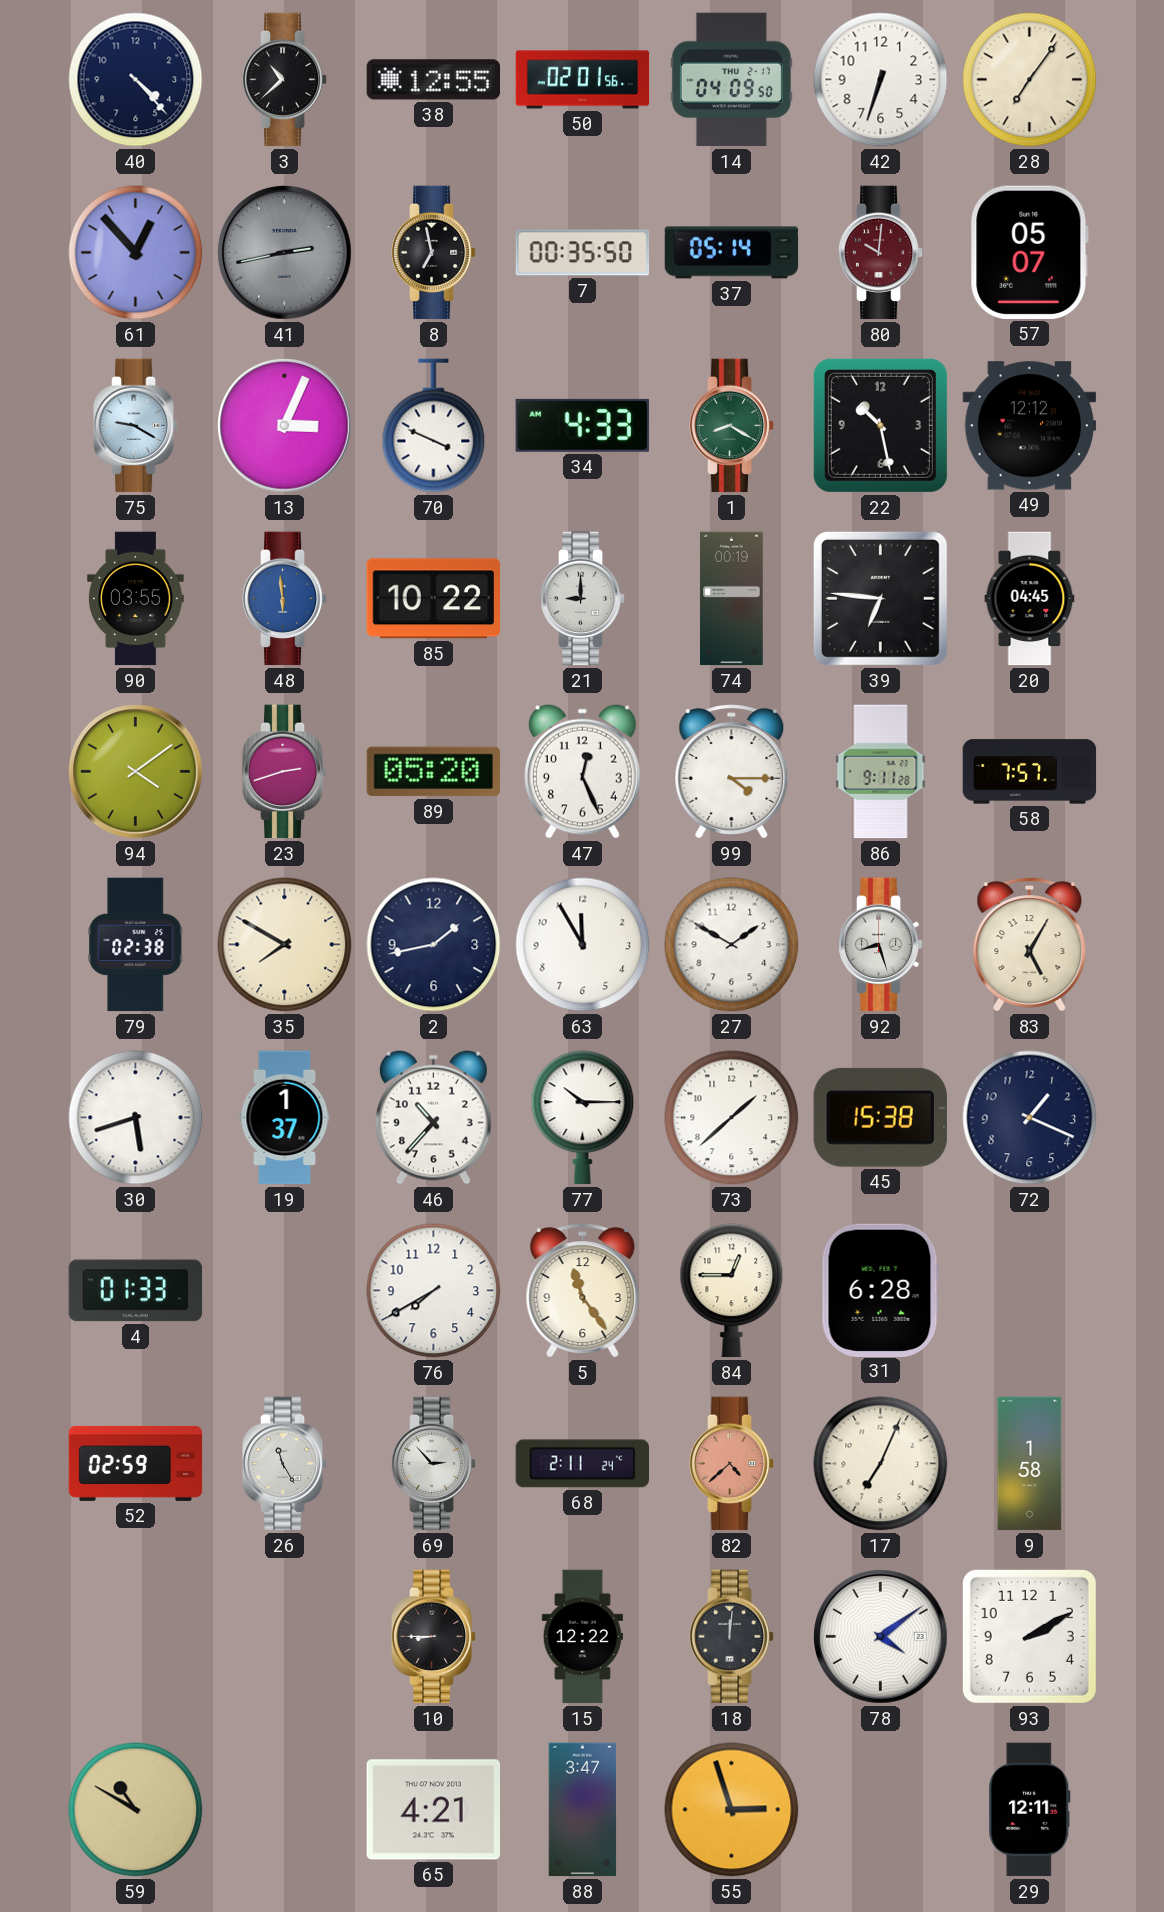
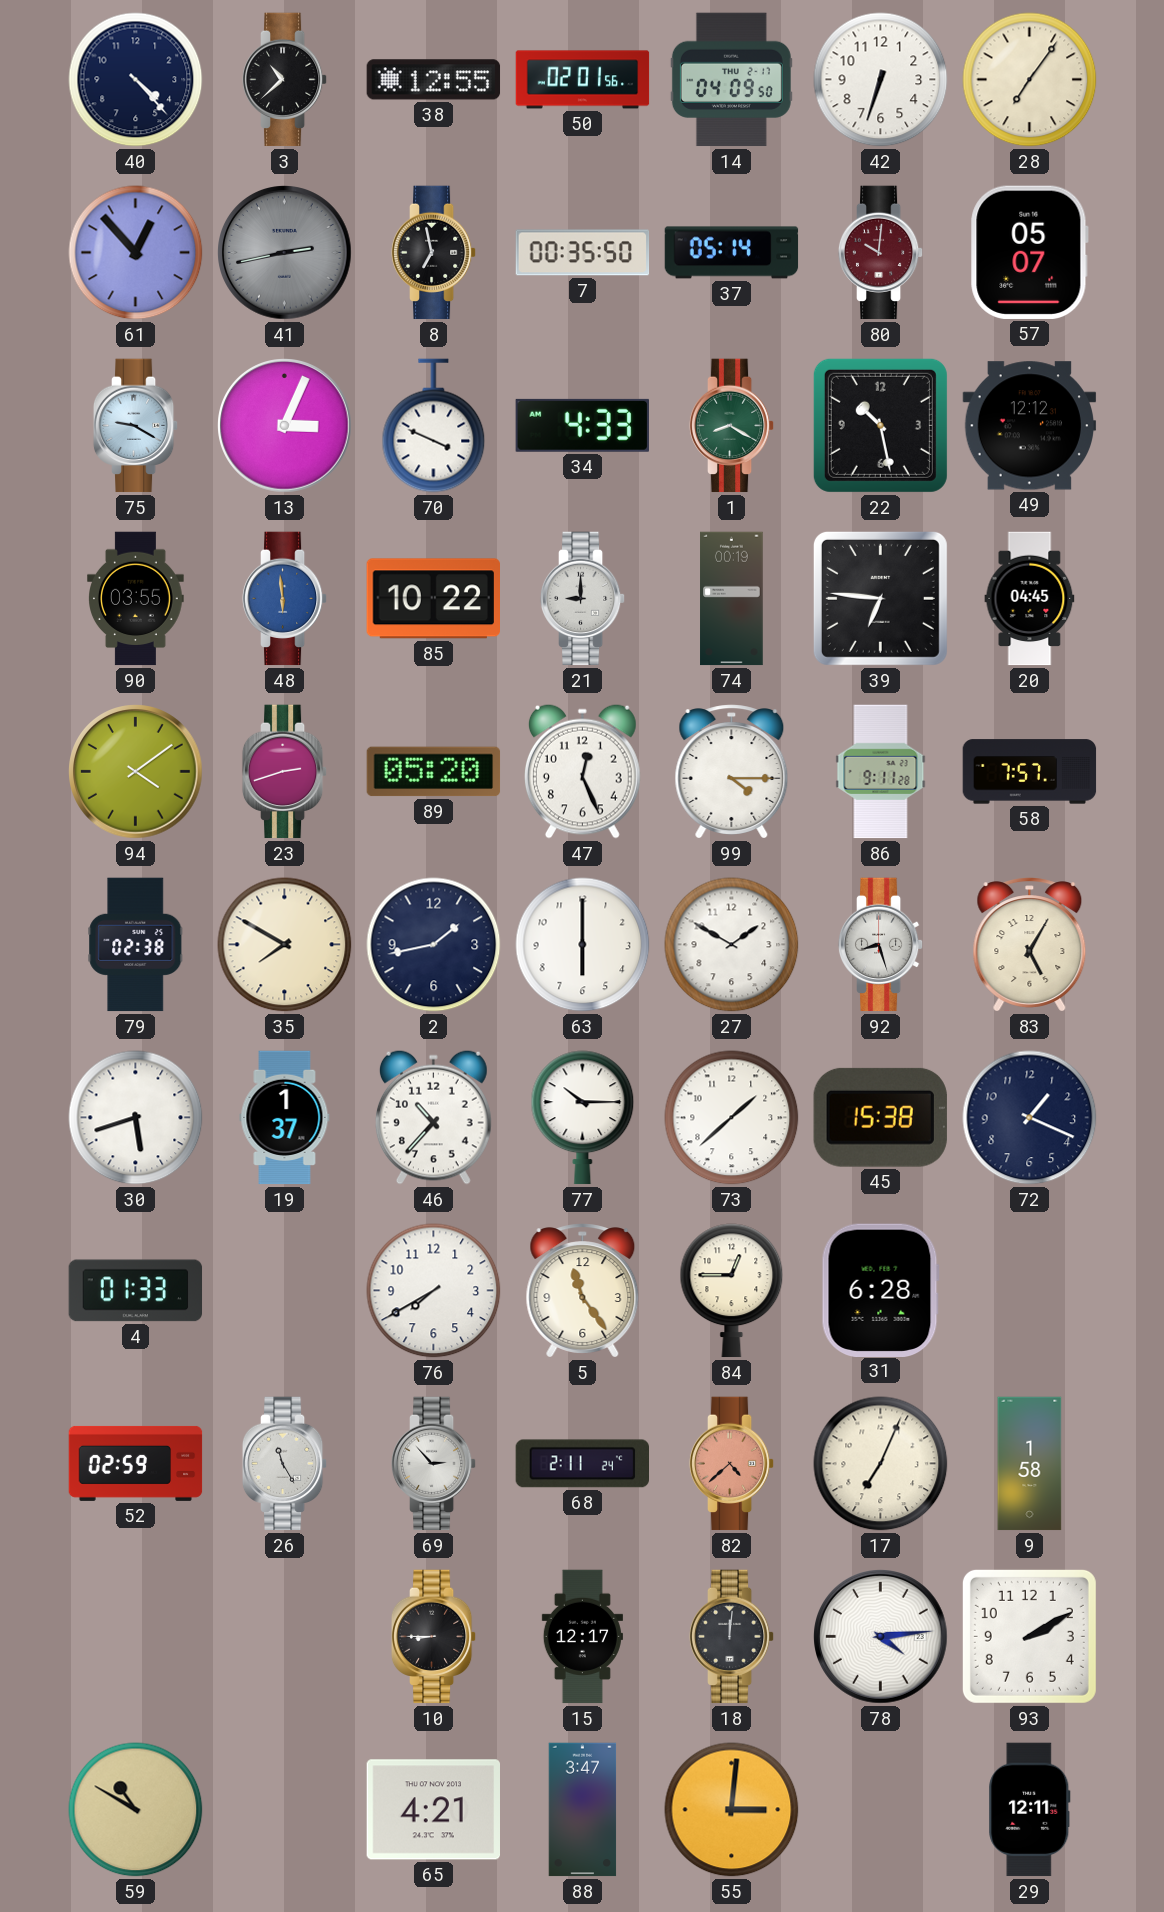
63: 11:55 -> 6:00 (583, 945)
15: 12:22 -> 12:17 (582, 1637)
78: 4:09 -> 4:14 (881, 1637)
55: 2:57 -> 3:01 (732, 1810)
